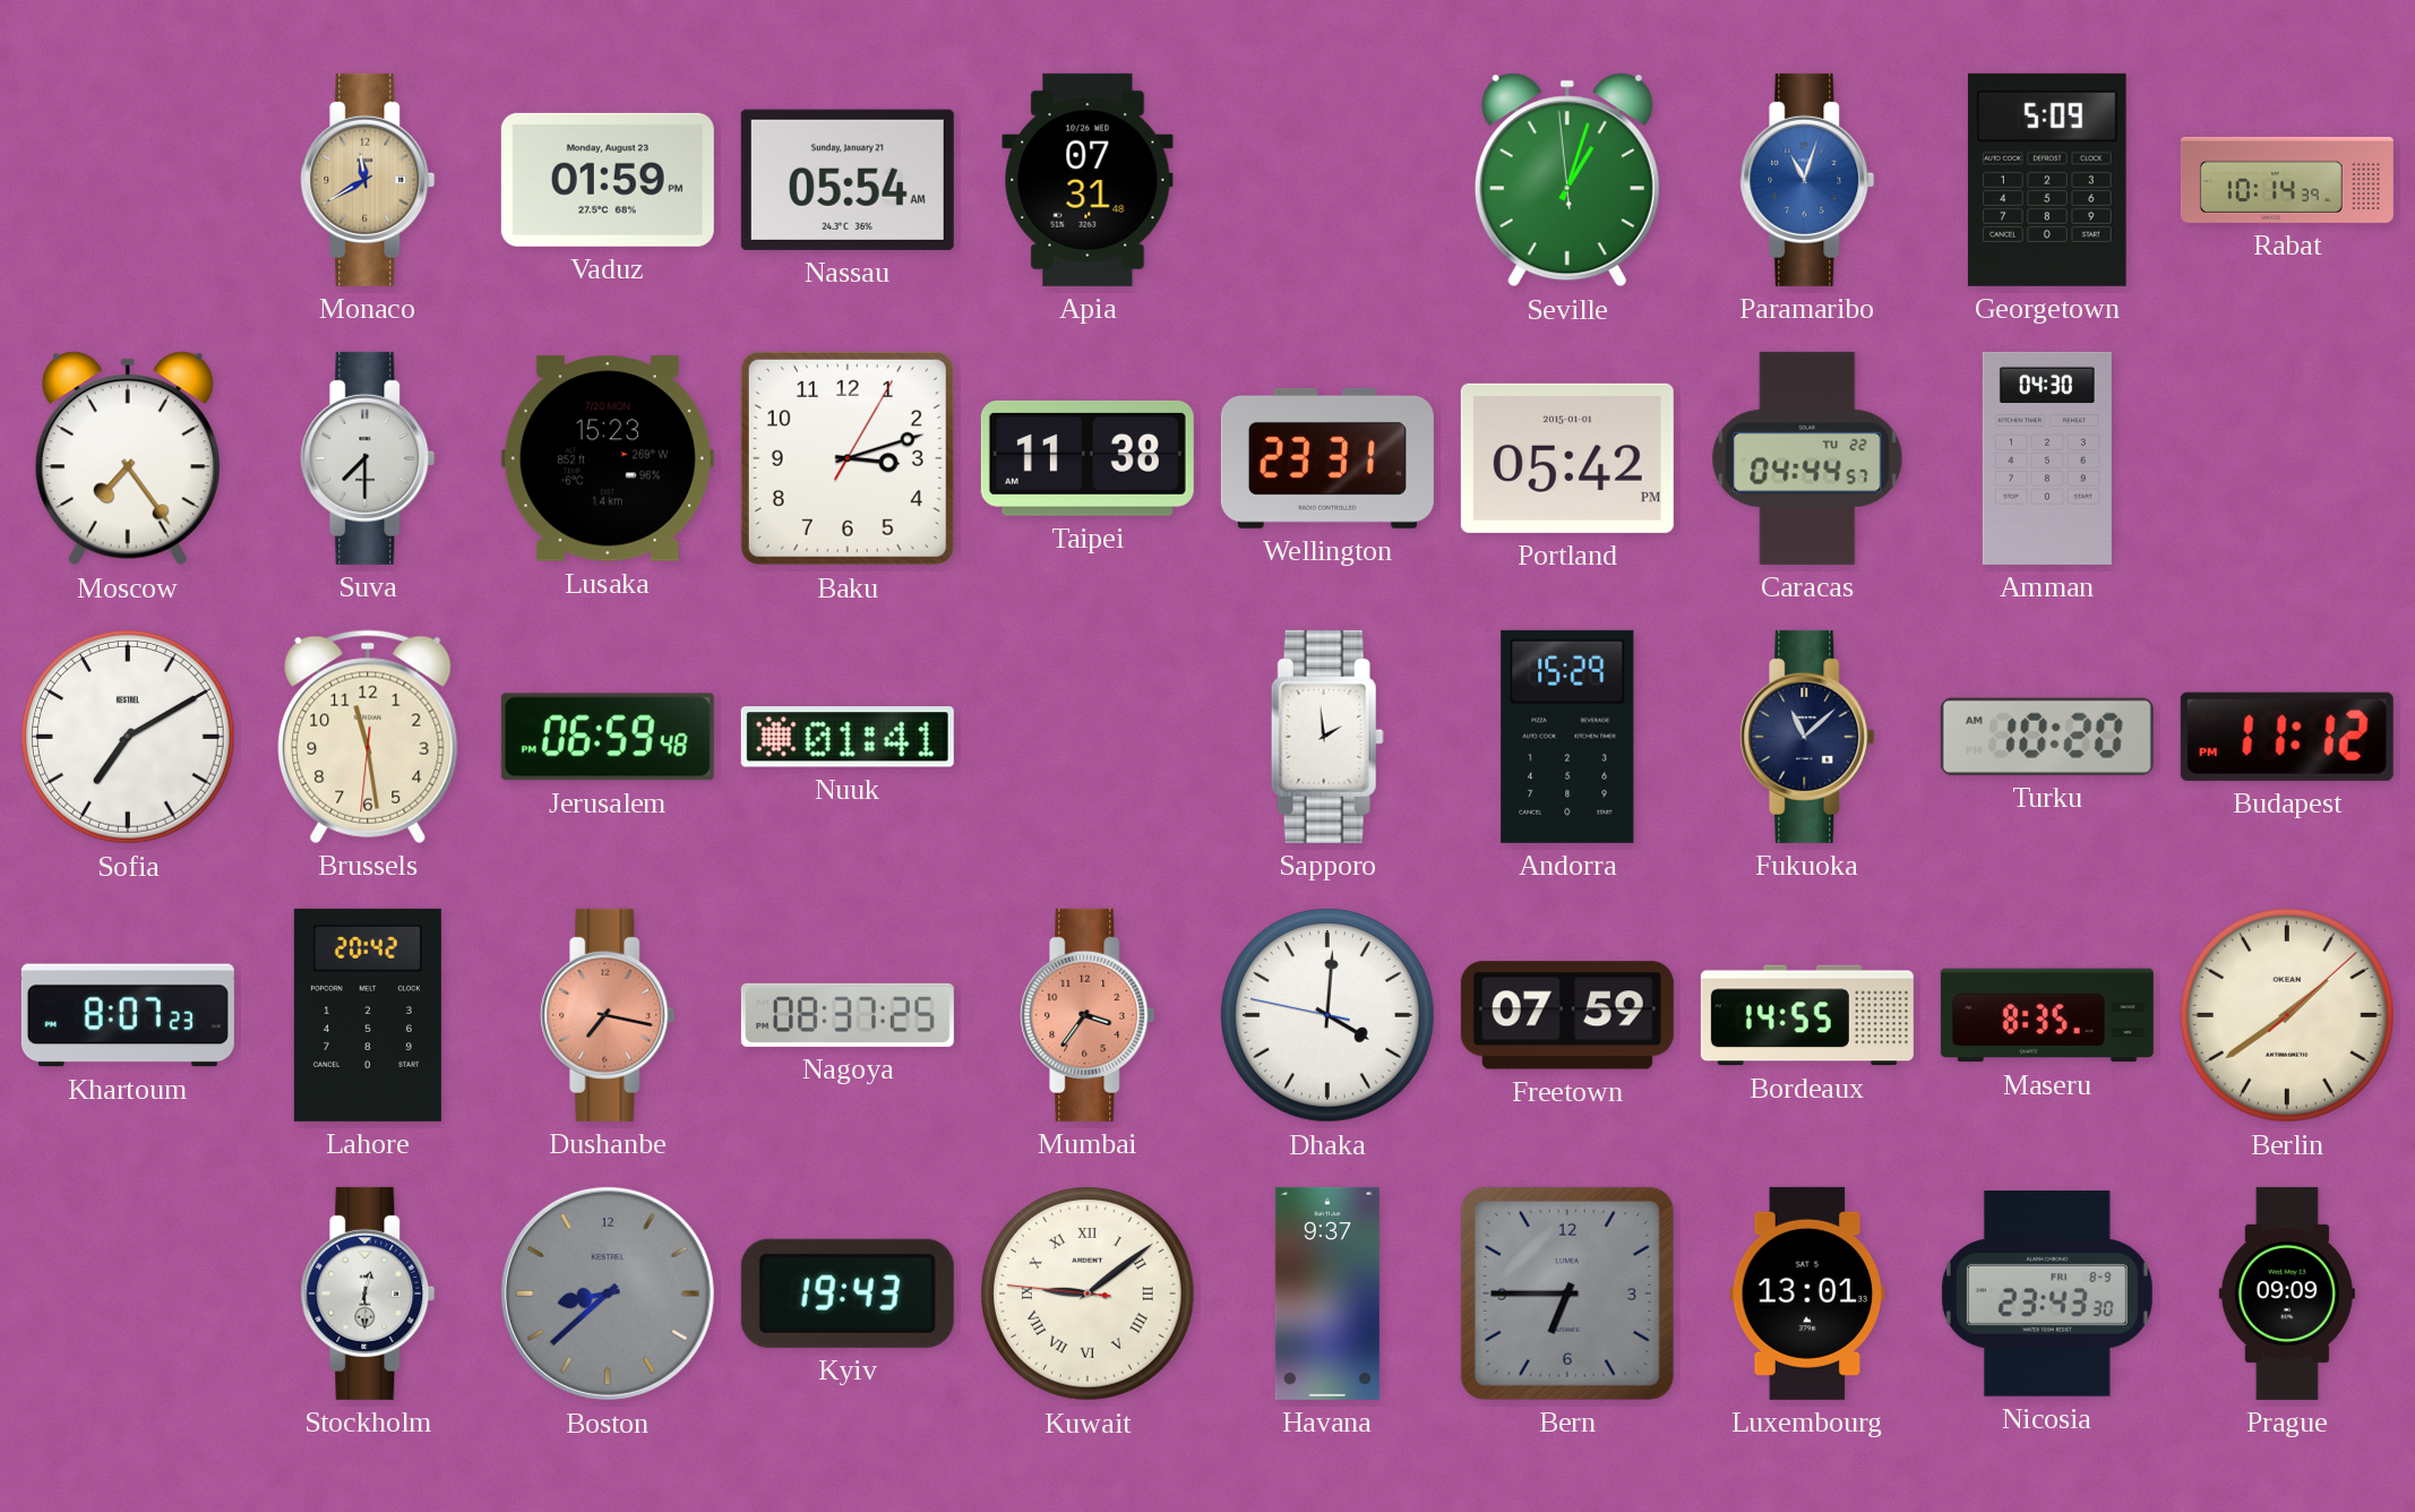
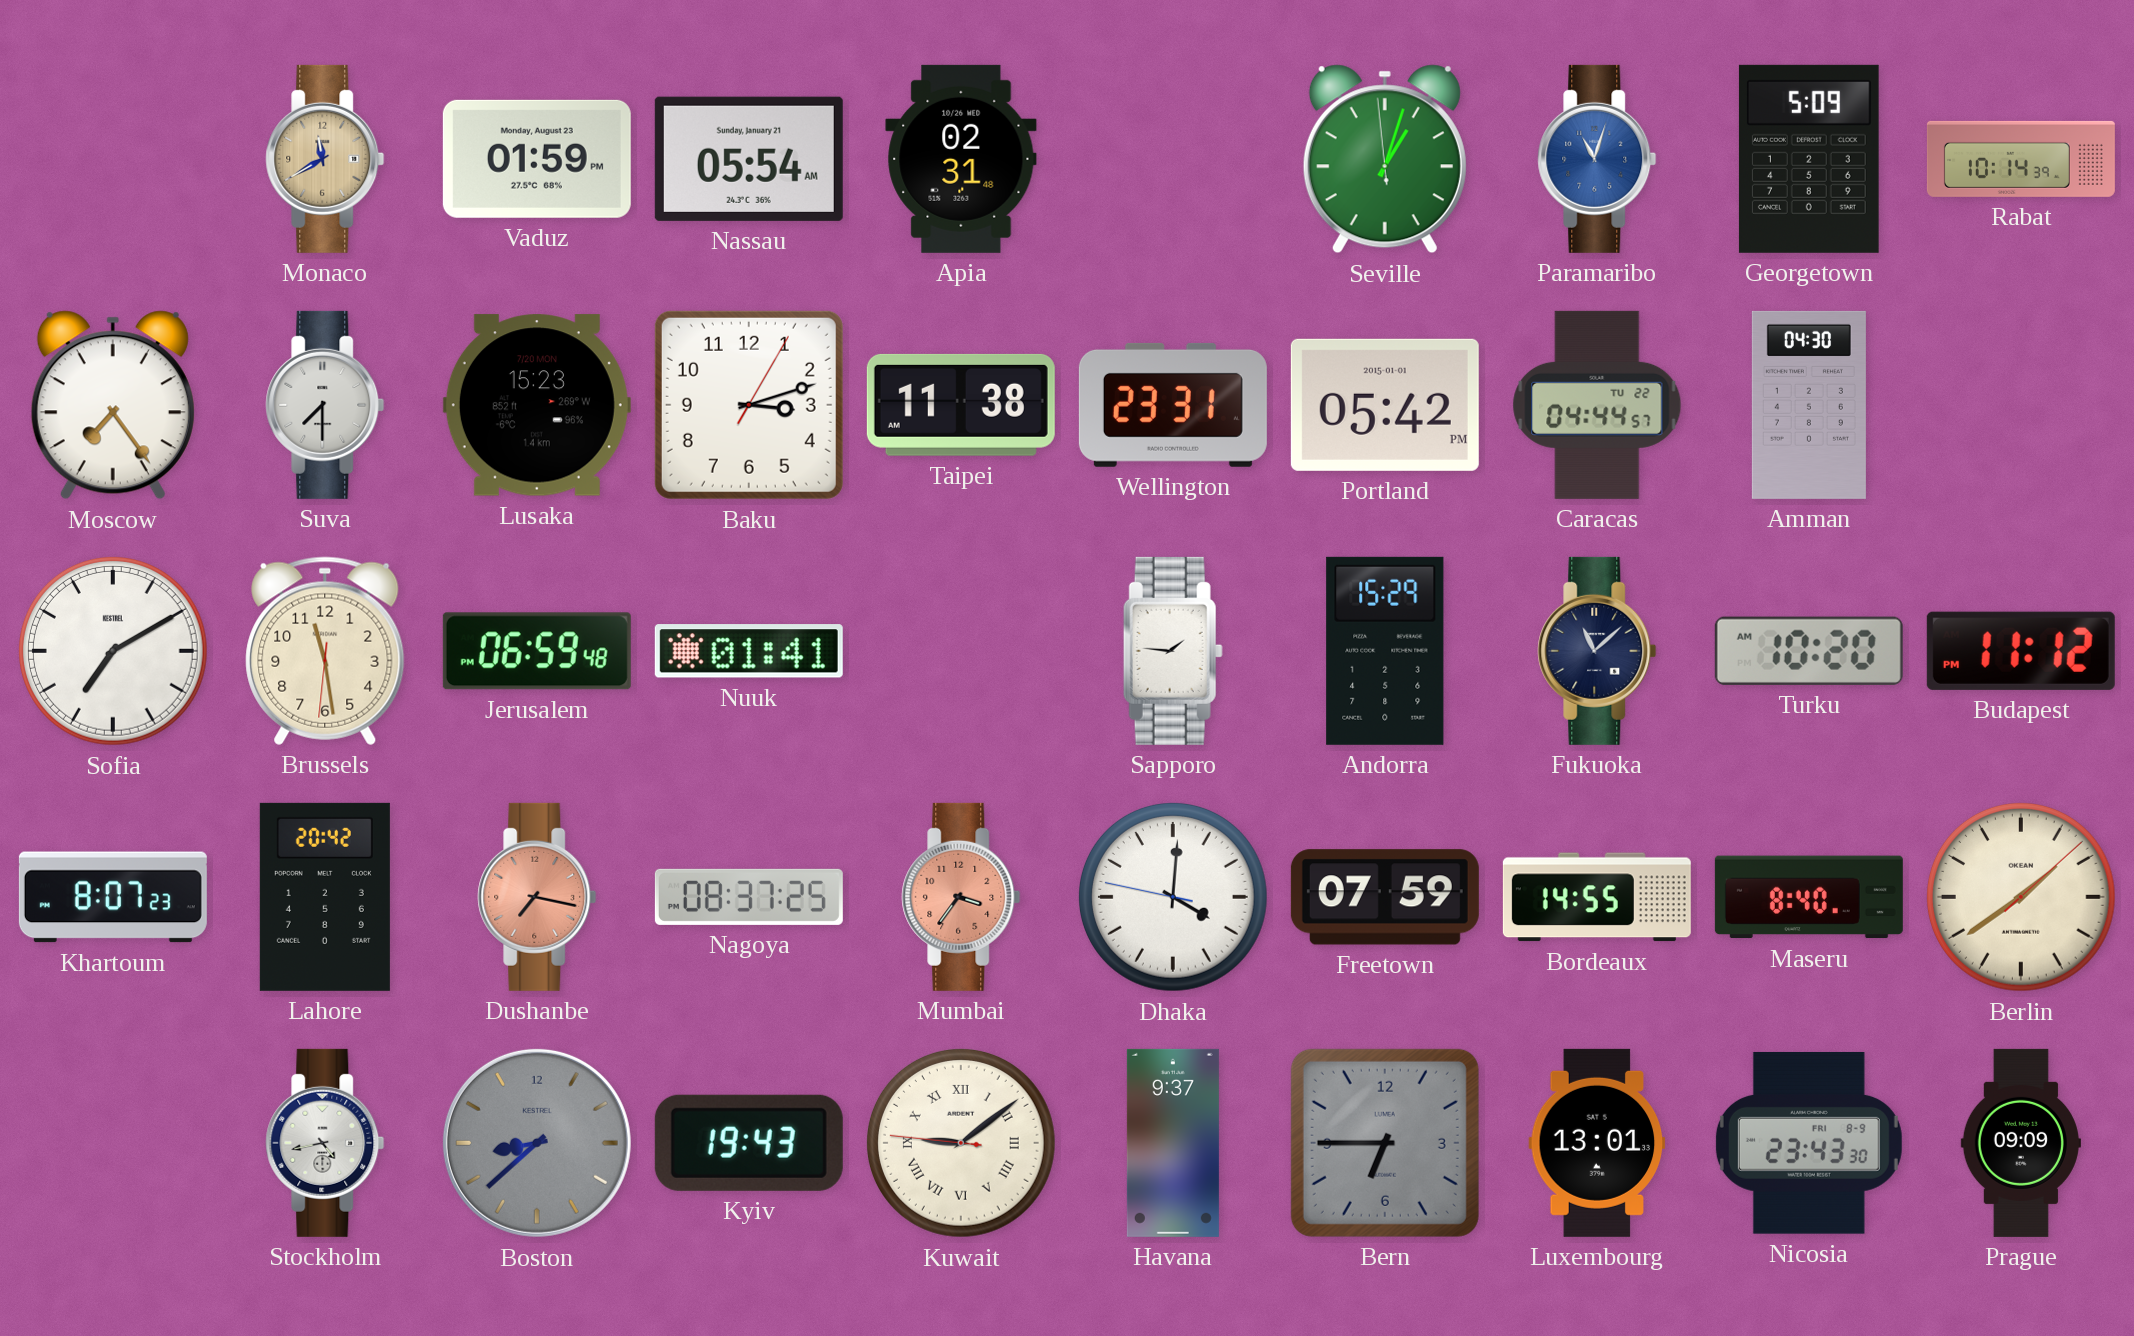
Apia: 07:31 -> 02:31 (961, 159)
Sapporo: 1:59 -> 1:46 (1173, 651)
Maseru: 8:35 -> 8:40 (1809, 897)
Stockholm: 12:30 -> 4:43 (325, 1143)
